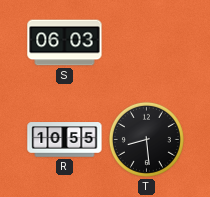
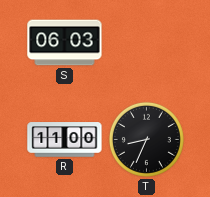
R: 10:55 -> 11:00 (65, 140)
T: 8:29 -> 8:34 (146, 139)
